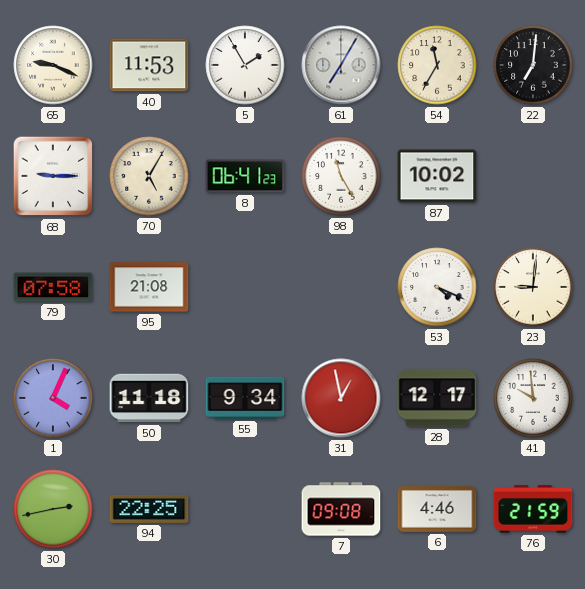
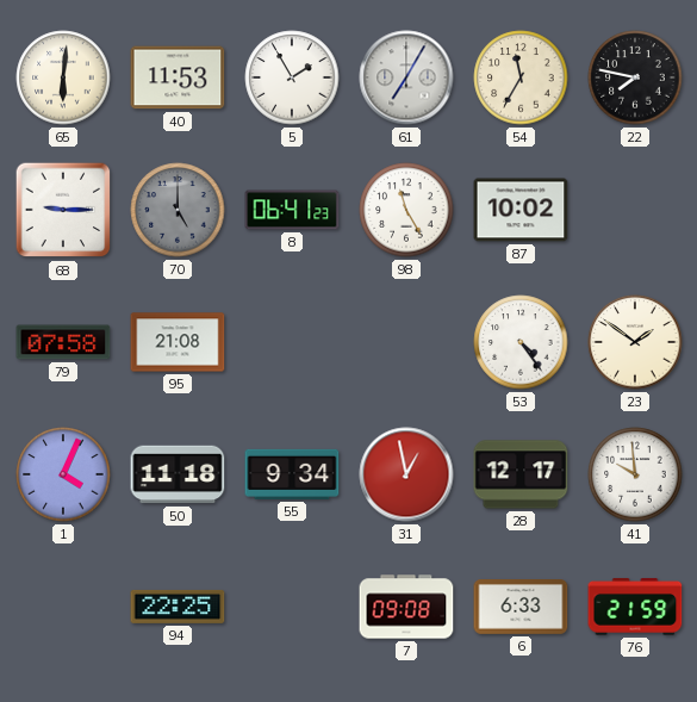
65: 9:19 -> 6:01 (63, 77)
22: 7:01 -> 7:47 (635, 77)
70: 5:05 -> 5:00 (178, 210)
70 dial: cream -> grey (178, 210)
53: 4:19 -> 4:24 (521, 342)
23: 9:01 -> 1:51 (635, 342)
30: 2:43 -> none (53, 509)
6: 4:46 -> 6:33 (521, 608)
